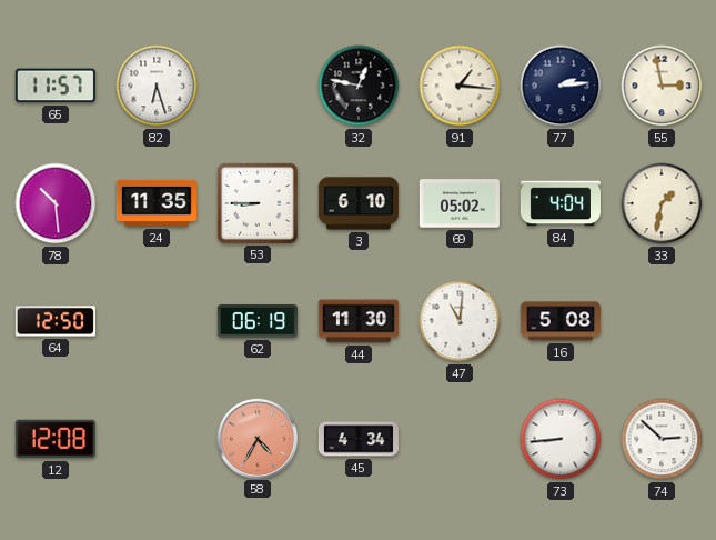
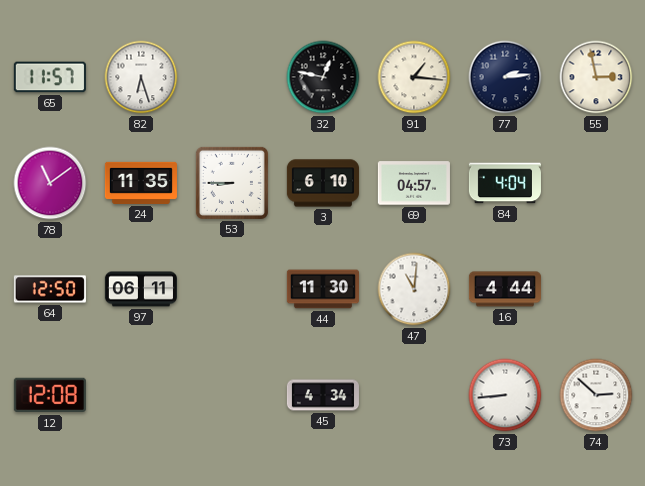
78: 10:29 -> 11:09 (50, 183)
69: 05:02 -> 04:57 (414, 183)
33: 1:32 -> none (662, 203)
97: none -> 06:11 (141, 289)
62: 06:19 -> none (258, 321)
16: 5:08 -> 4:44 (505, 289)
58: 4:35 -> none (256, 438)
